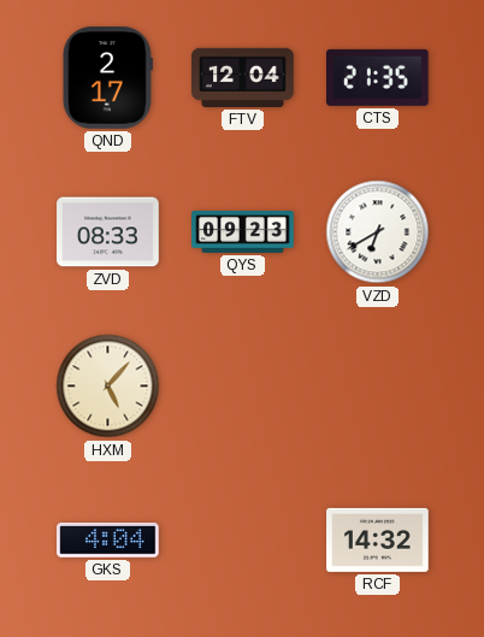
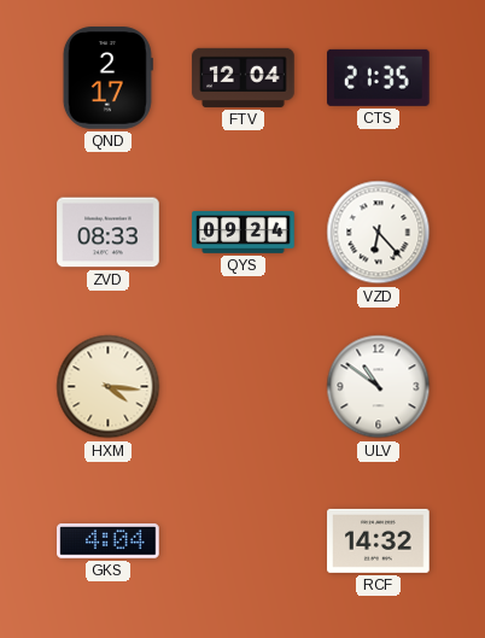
QYS: 09:23 -> 09:24 (244, 233)
VZD: 6:40 -> 6:23 (379, 233)
HXM: 5:07 -> 4:16 (109, 387)
ULV: none -> 10:51 (379, 387)
